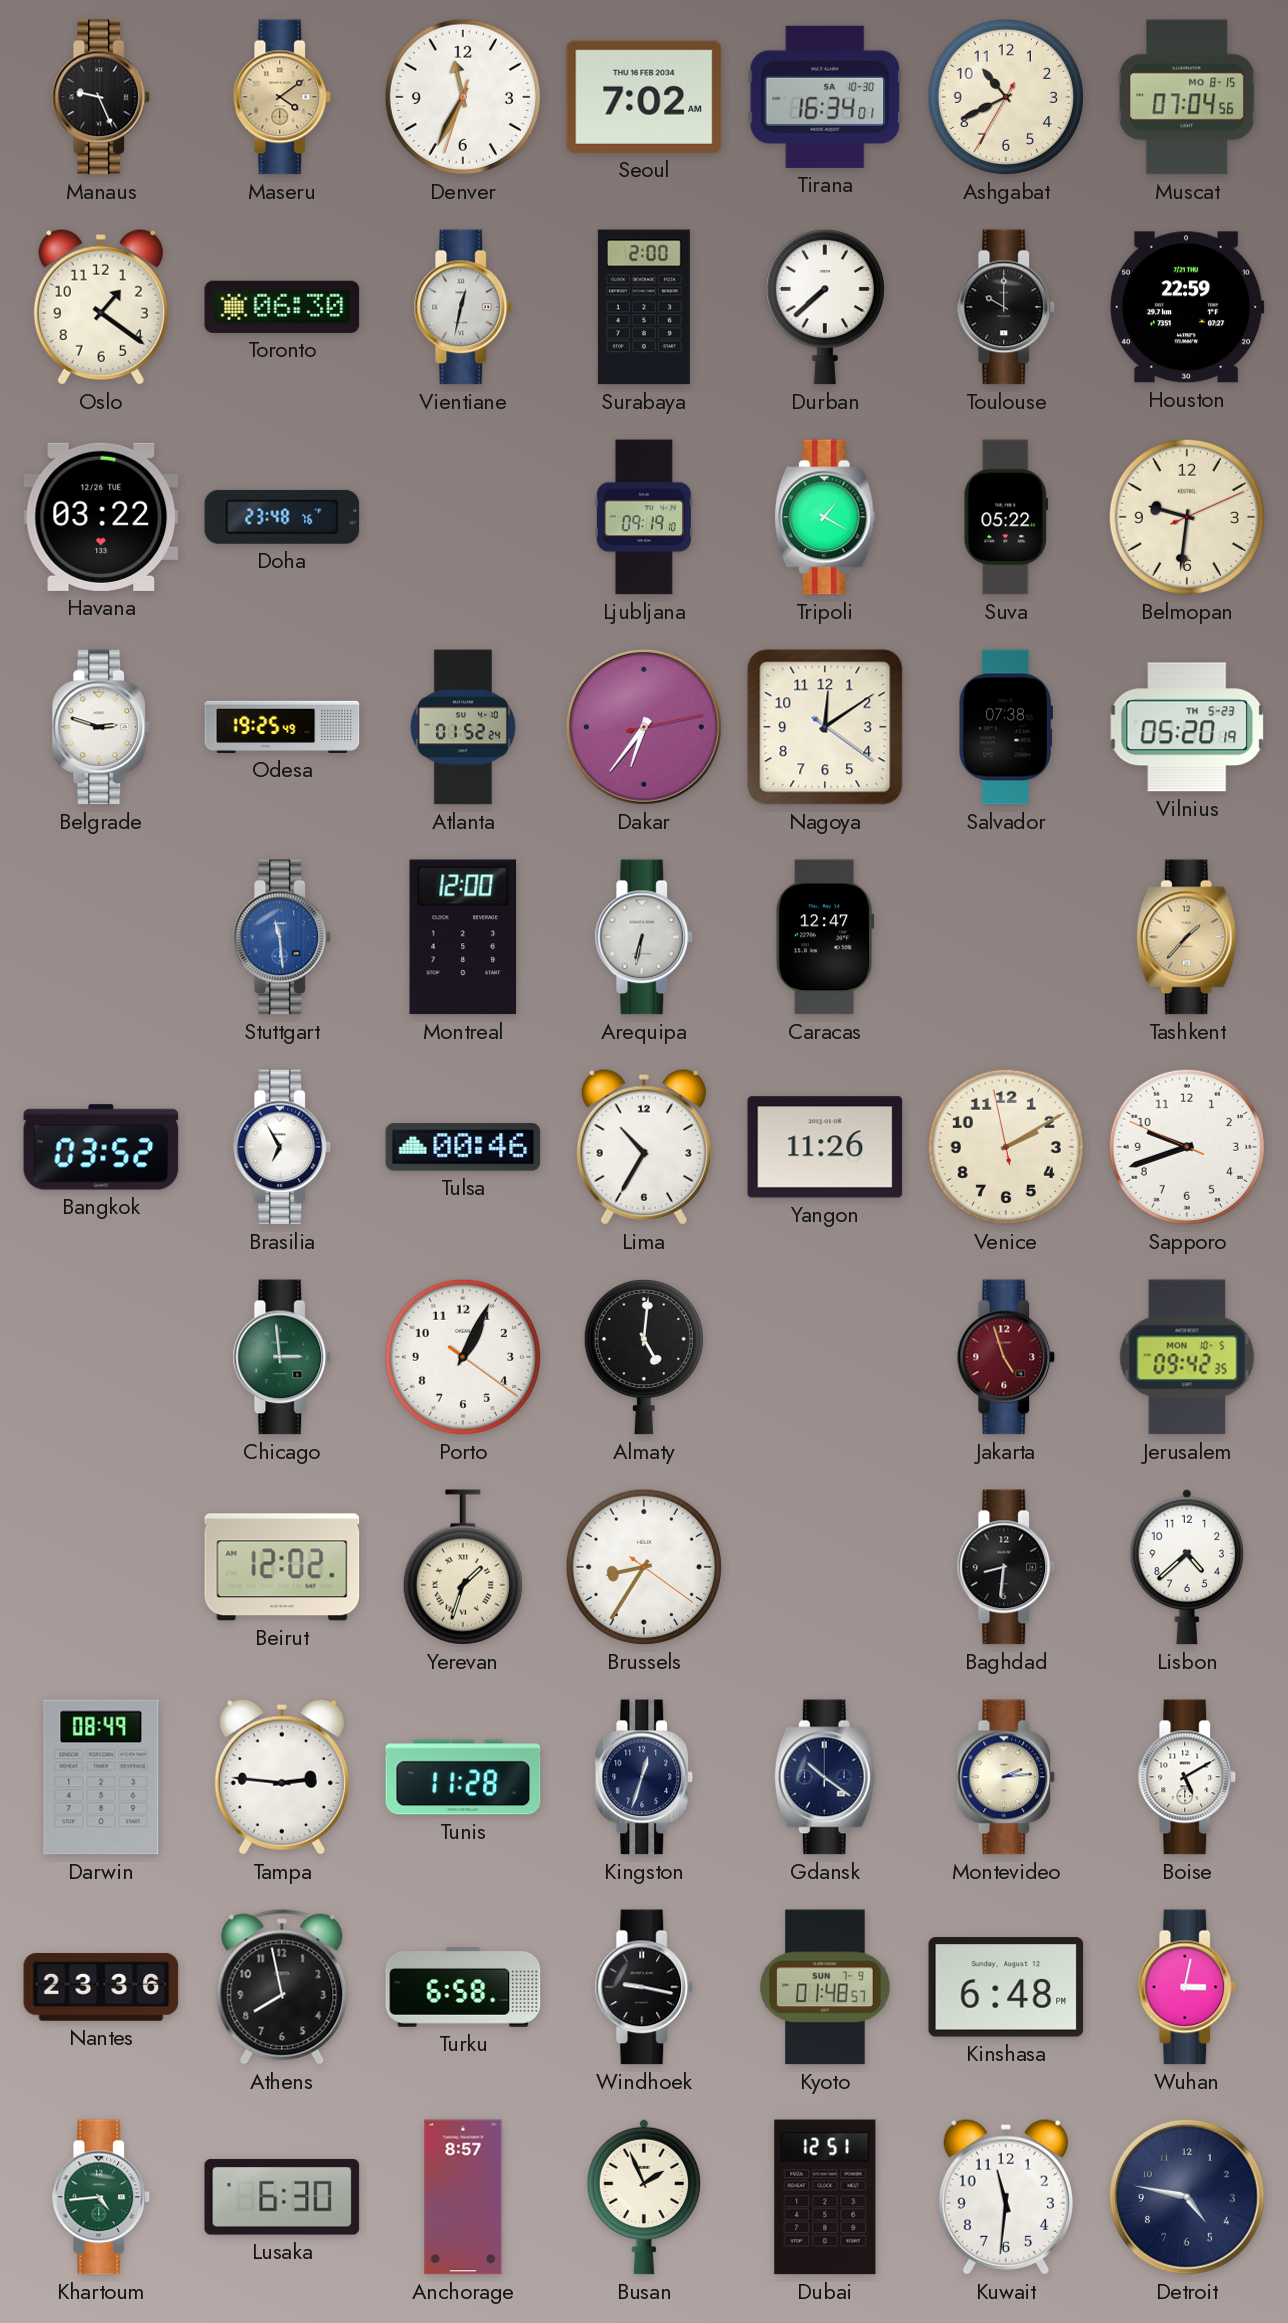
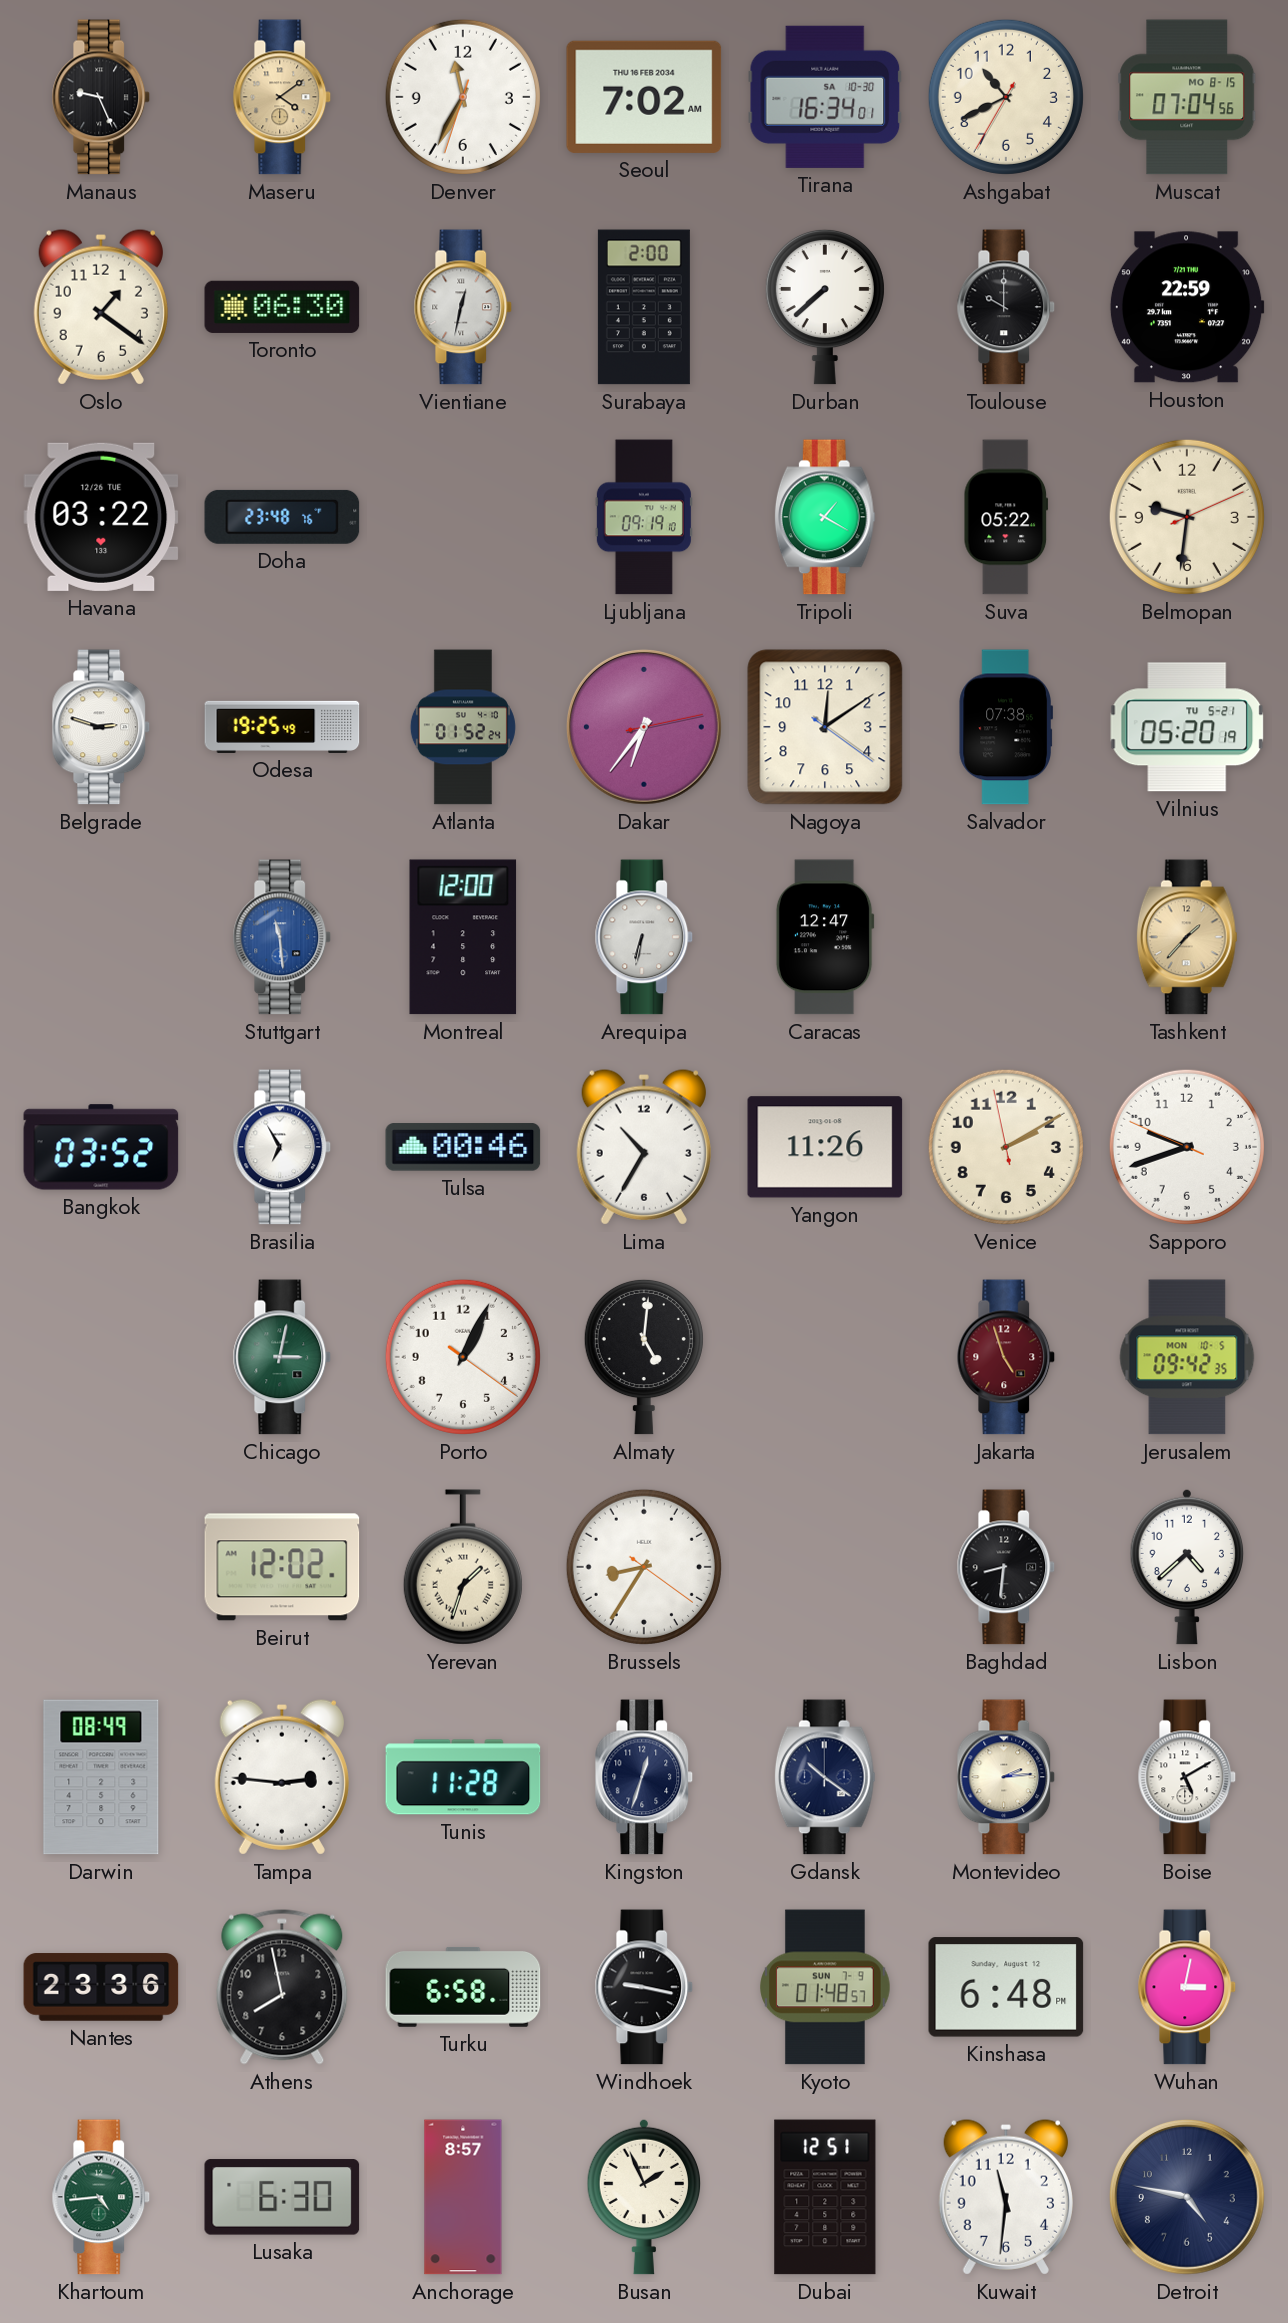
Vilnius date: TH 5-23 -> TU 5-21 (1187, 727)
Chicago: 2:59 -> 3:02 (282, 1357)
